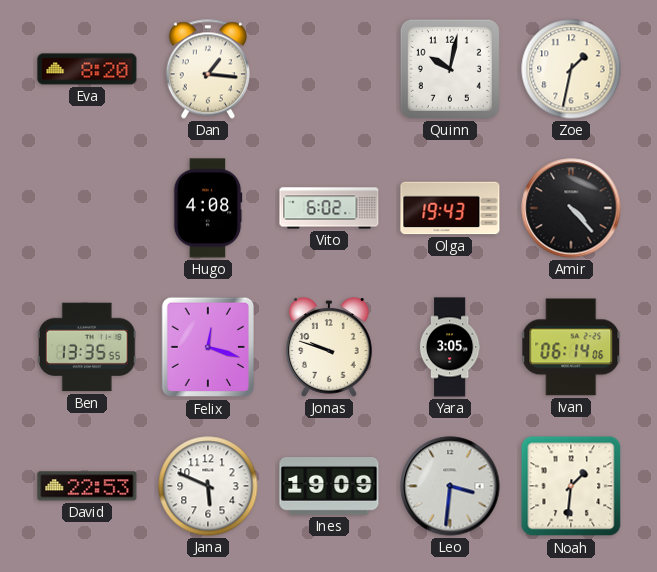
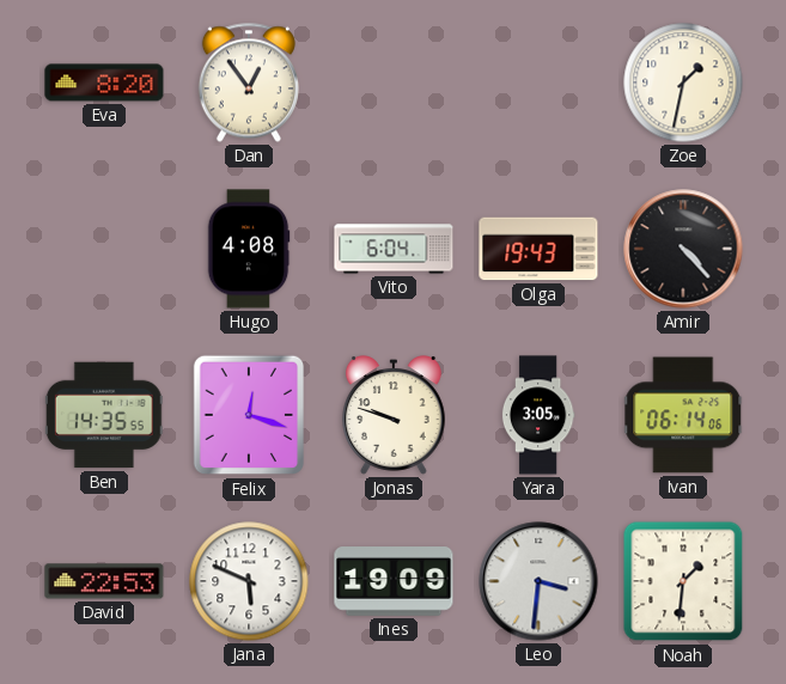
Dan: 1:16 -> 12:54 (249, 83)
Quinn: 10:02 -> none (450, 69)
Vito: 6:02 -> 6:04 (394, 249)
Ben: 13:35 -> 14:35 (104, 415)
